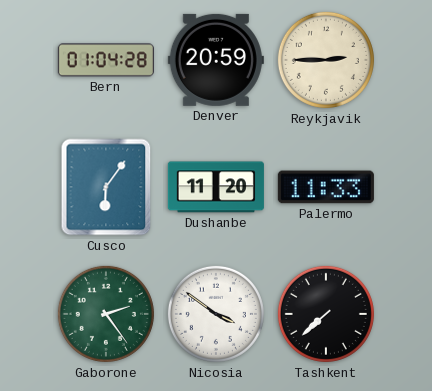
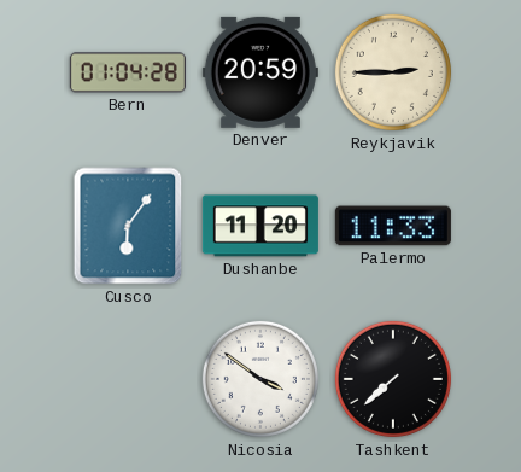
Gaborone: 2:24 -> none (106, 314)
